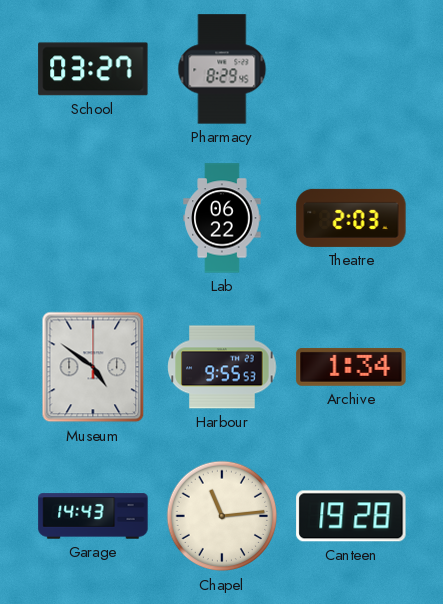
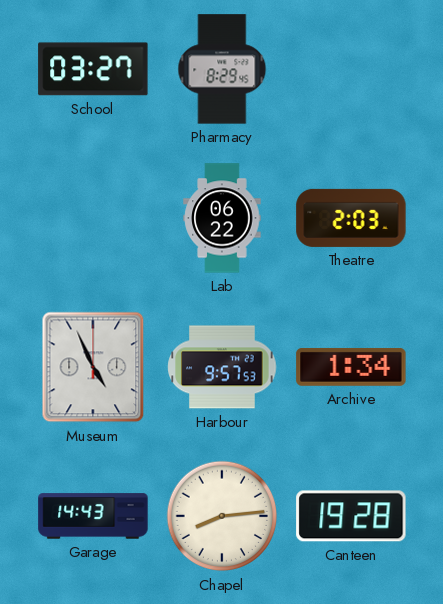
Museum: 4:51 -> 4:56 (93, 367)
Harbour: 9:55 -> 9:57 (222, 367)
Chapel: 11:14 -> 8:14 (222, 516)
